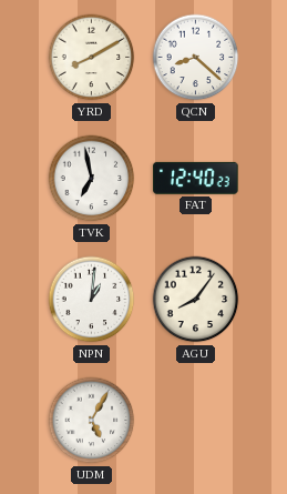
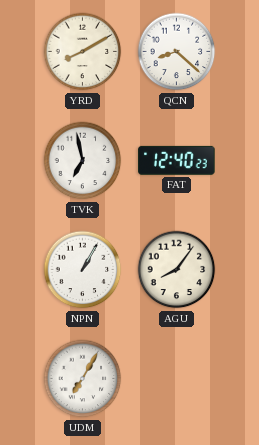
NPN: 1:01 -> 1:05 (83, 270)
UDM: 5:05 -> 7:05 (83, 379)
